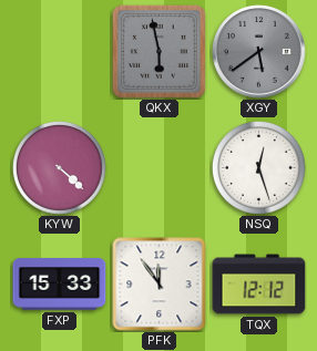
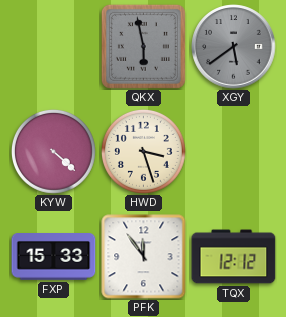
HWD: none -> 3:27 (144, 152)
NSQ: 12:27 -> none (259, 168)
